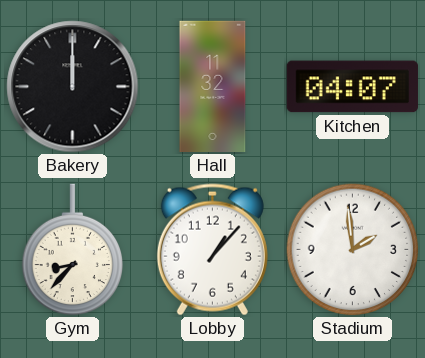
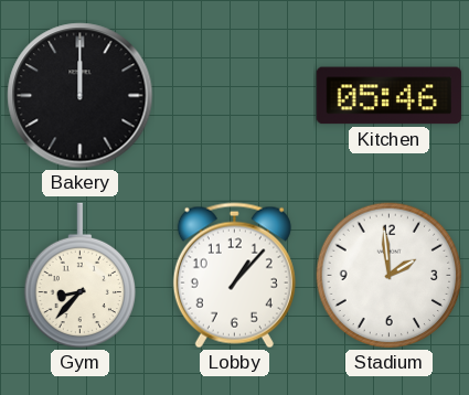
Hall: 11:32 -> none (213, 87)
Kitchen: 04:07 -> 05:46 (388, 96)
